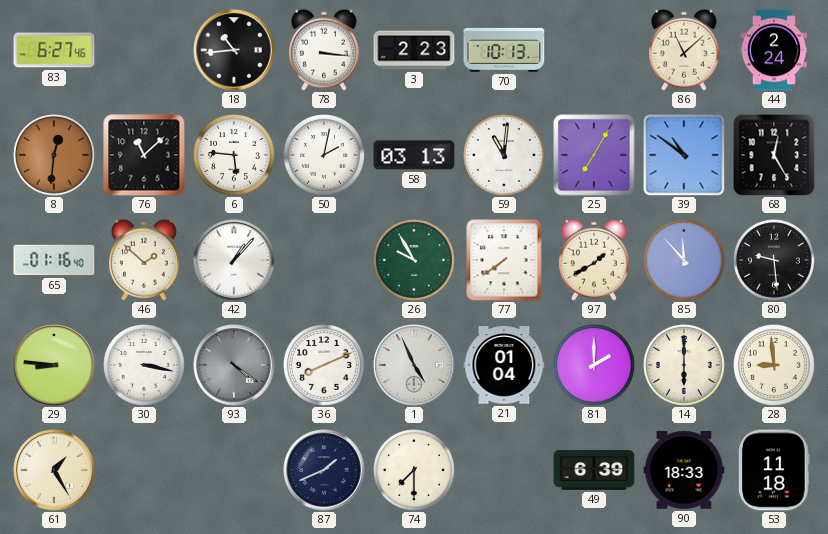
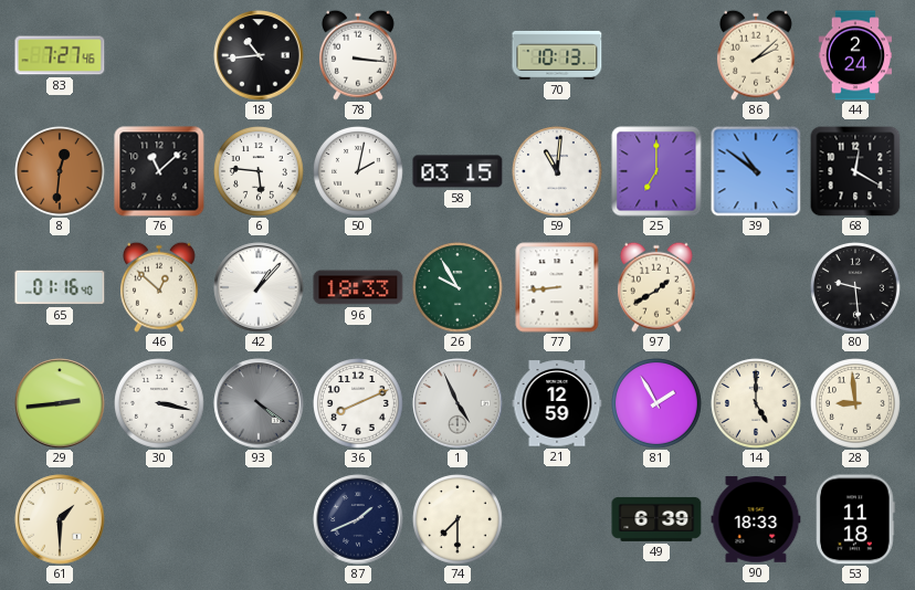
83: 6:27 -> 7:27 (60, 55)
3: 2:23 -> none (414, 50)
86: 11:08 -> 2:08 (756, 55)
58: 03:13 -> 03:15 (457, 171)
25: 7:05 -> 7:00 (656, 171)
68: 12:25 -> 12:20 (855, 171)
46: 1:52 -> 12:52 (159, 287)
96: none -> 18:33 (358, 287)
77: 7:39 -> 8:44 (557, 287)
85: 11:53 -> none (685, 261)
29: 8:46 -> 2:44 (60, 403)
21: 01:04 -> 12:59 (557, 403)
81: 2:00 -> 1:55 (658, 404)
14: 6:00 -> 5:00 (757, 404)
61: 1:25 -> 1:30 (60, 519)
